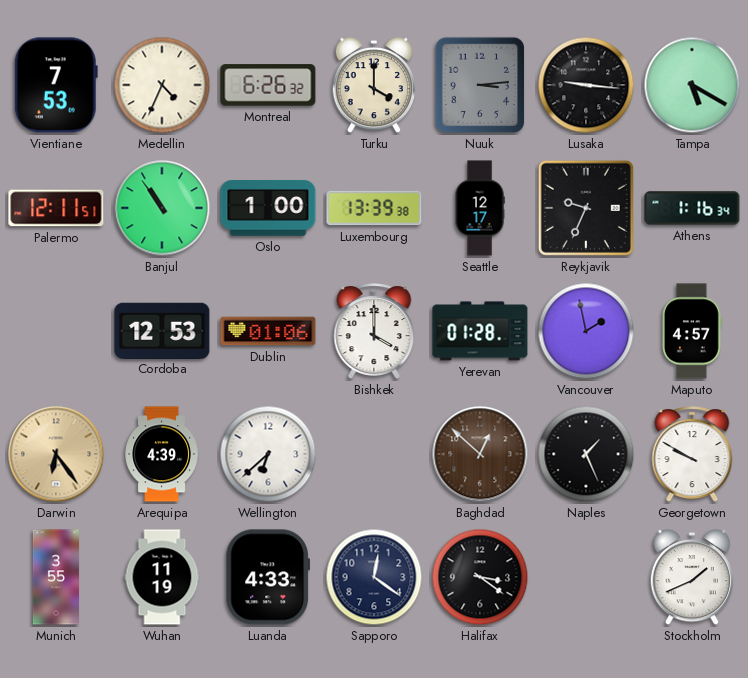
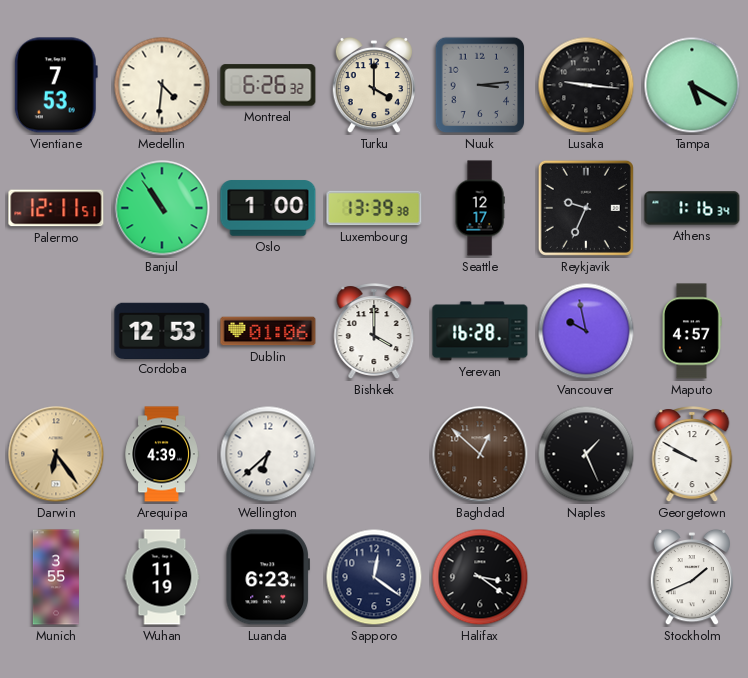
Medellin: 4:34 -> 4:31 (162, 85)
Yerevan: 01:28 -> 16:28 (480, 331)
Vancouver: 1:58 -> 9:58 (586, 331)
Luanda: 4:33 -> 6:23 (267, 577)
